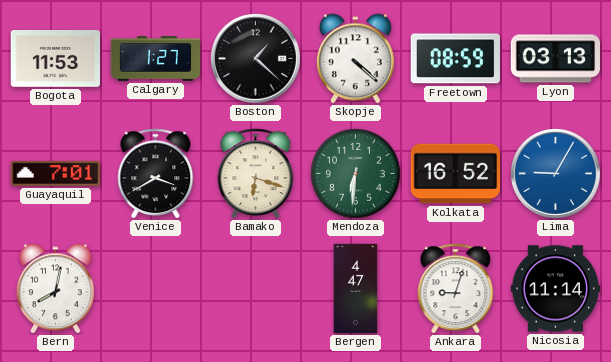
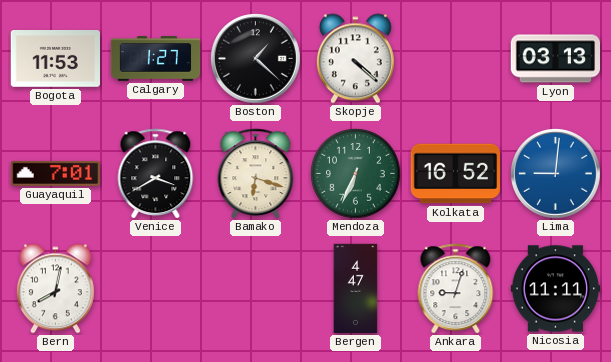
Freetown: 08:59 -> none (455, 59)
Mendoza: 6:31 -> 6:34 (356, 174)
Lima: 9:05 -> 9:01 (556, 174)
Nicosia: 11:14 -> 11:11 (556, 289)
